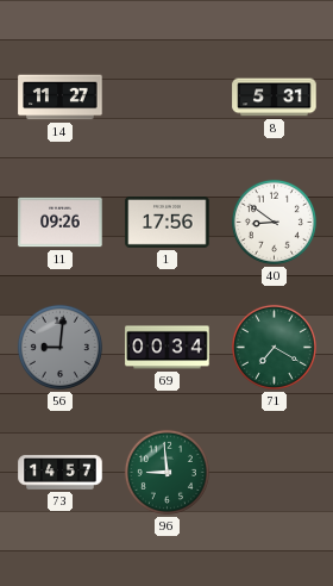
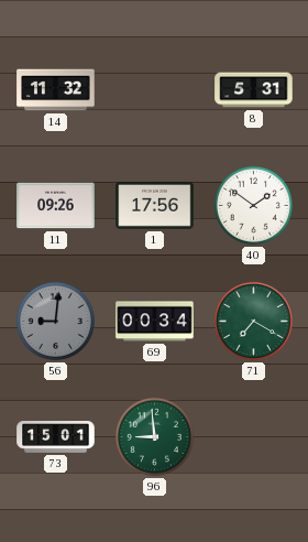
14: 11:27 -> 11:32 (56, 90)
40: 8:51 -> 1:51 (253, 205)
73: 14:57 -> 15:01 (56, 437)
